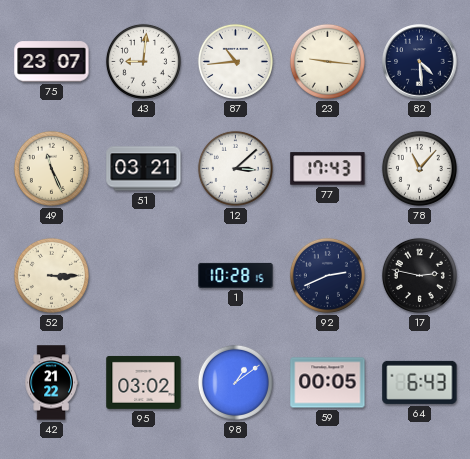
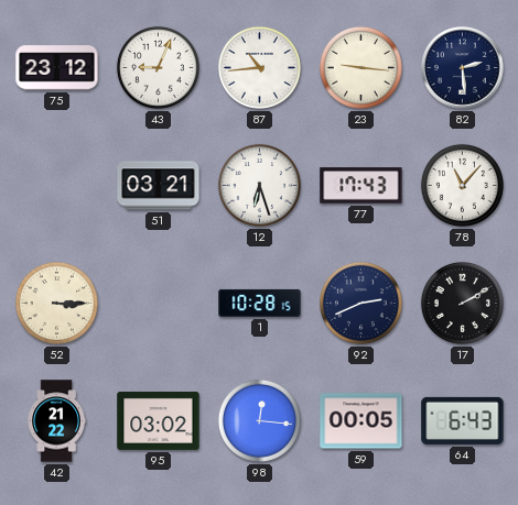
75: 23:07 -> 23:12 (57, 68)
43: 9:01 -> 9:04 (158, 67)
82: 4:29 -> 2:29 (463, 68)
49: 11:26 -> none (51, 168)
12: 3:08 -> 6:27 (259, 185)
17: 2:47 -> 2:10 (462, 303)
98: 1:09 -> 12:16 (259, 420)
